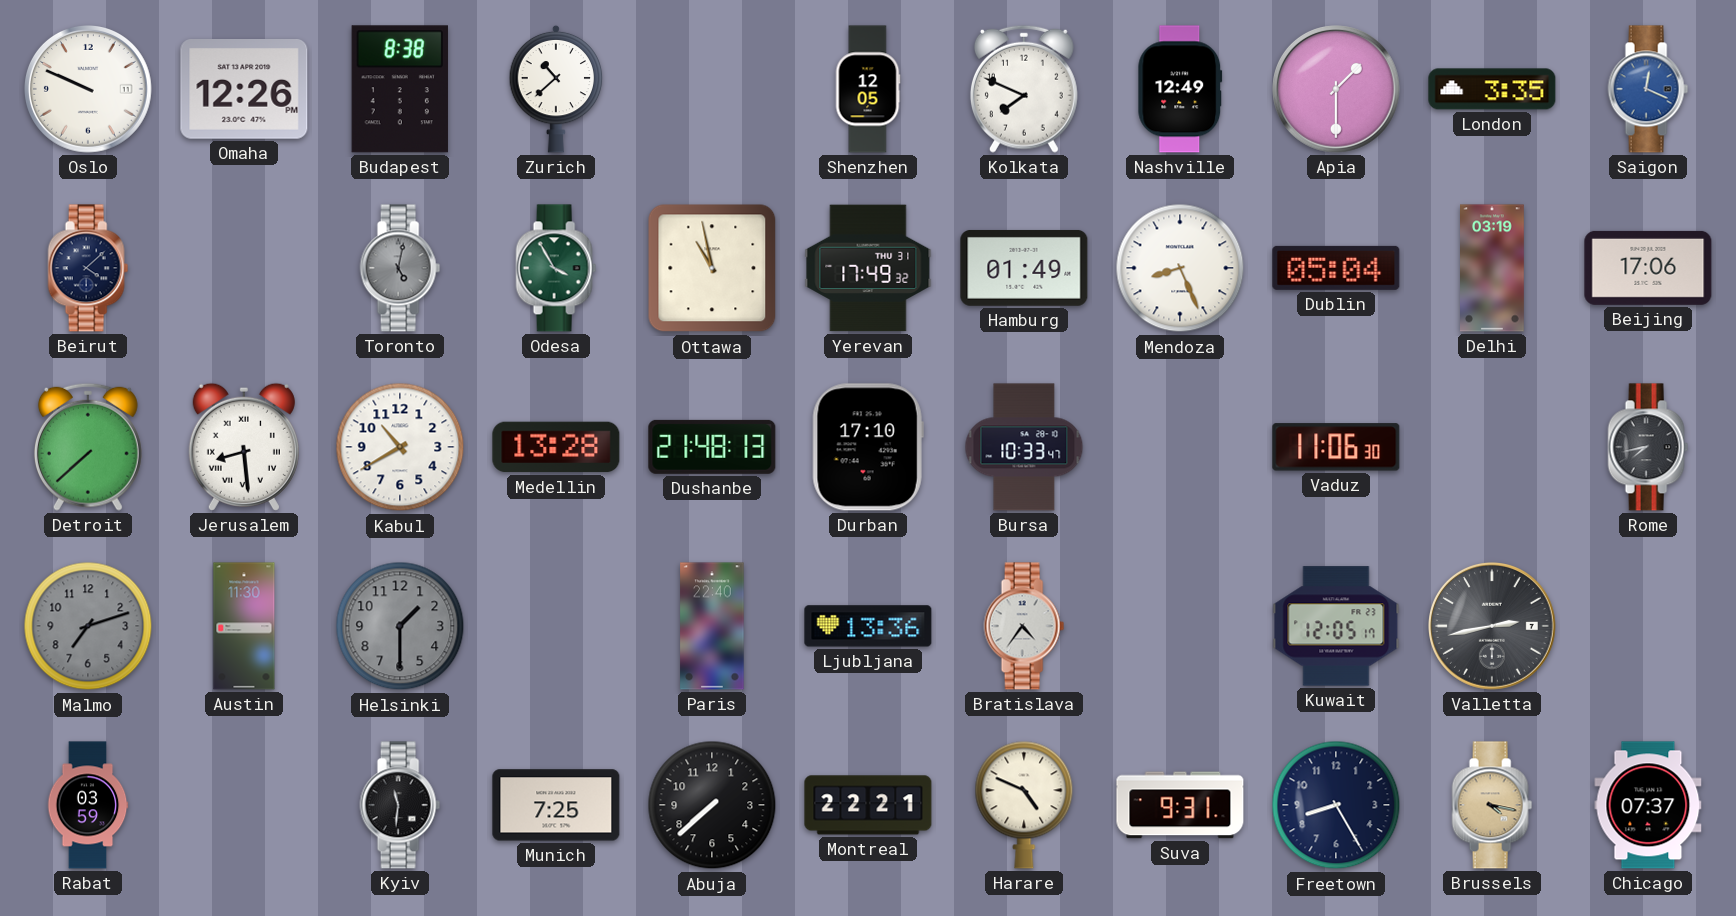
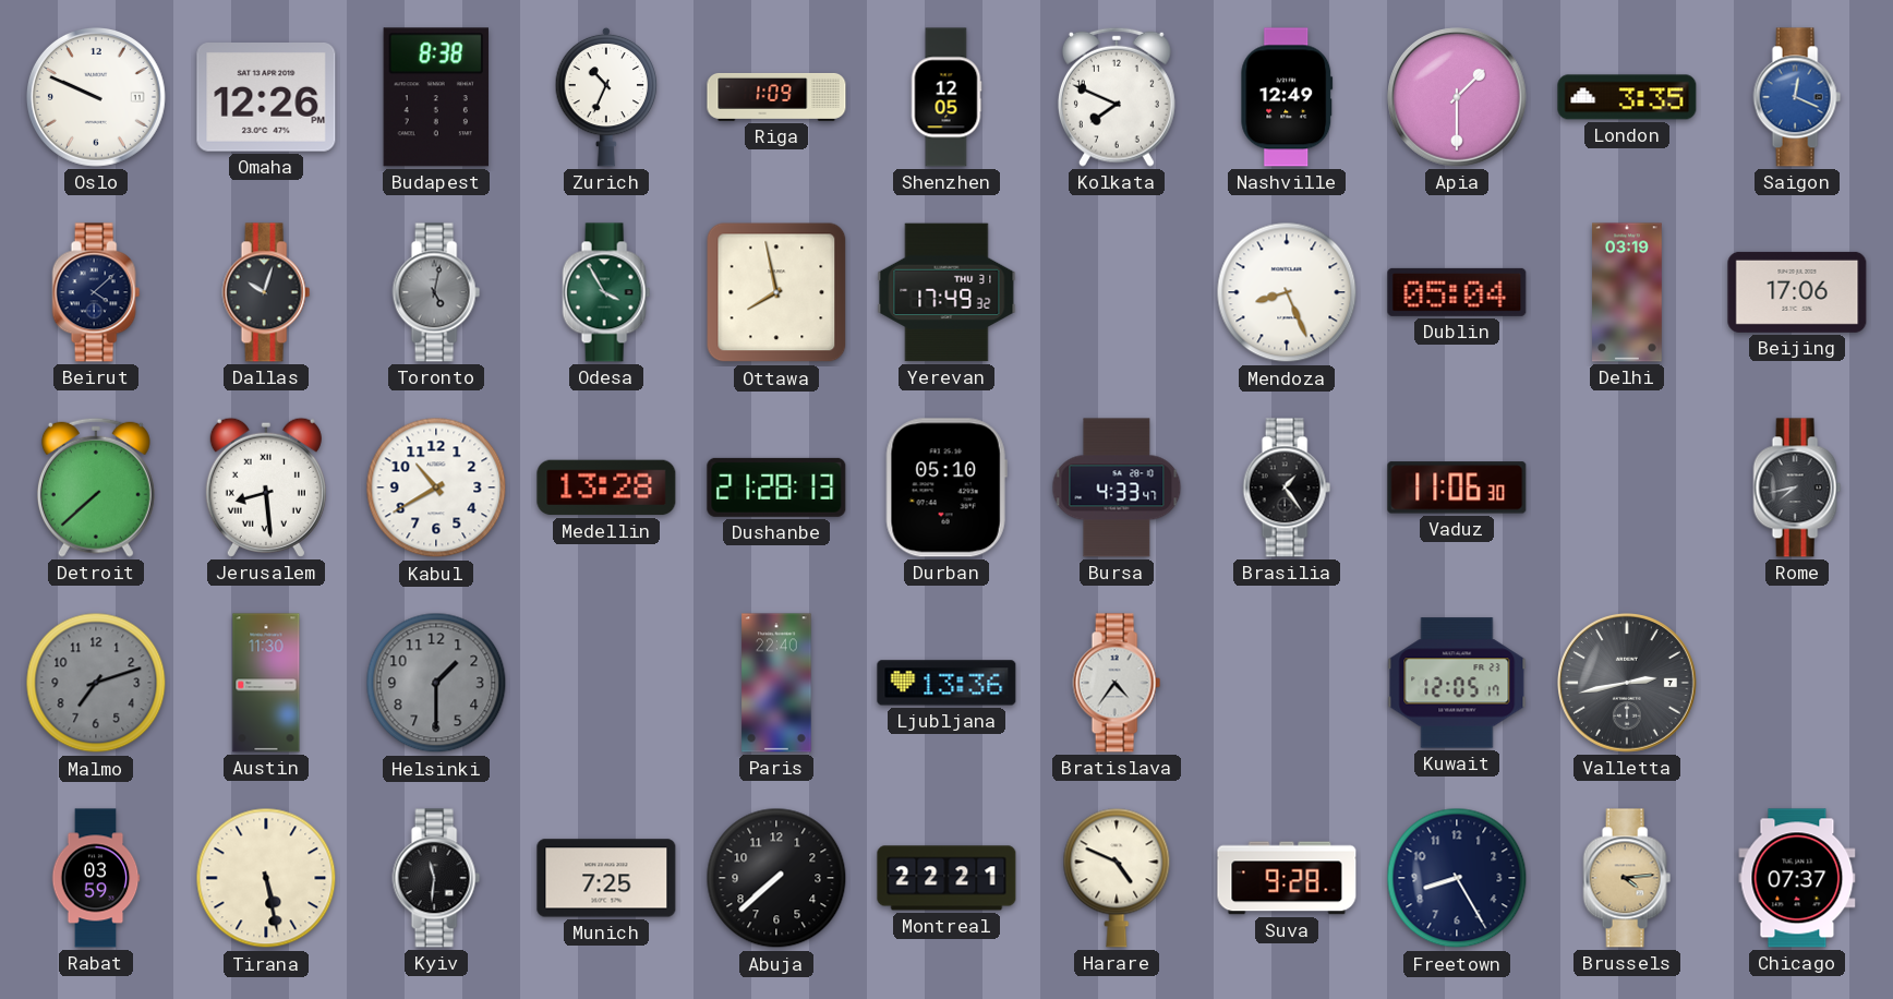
Zurich: 10:38 -> 10:34 (606, 97)
Riga: none -> 1:09 (776, 97)
Dallas: none -> 10:03 (266, 292)
Ottawa: 10:58 -> 7:58 (776, 292)
Hamburg: 01:49 -> none (1024, 268)
Dushanbe: 21:48 -> 21:28 (776, 488)
Durban: 17:10 -> 05:10 (947, 488)
Bursa: 10:33 -> 4:33 (1117, 488)
Brasilia: none -> 1:24 (1287, 488)
Tirana: none -> 5:28 (266, 878)
Suva: 9:31 -> 9:28 (1287, 878)
Brussels: 4:17 -> 4:14 (1627, 878)
